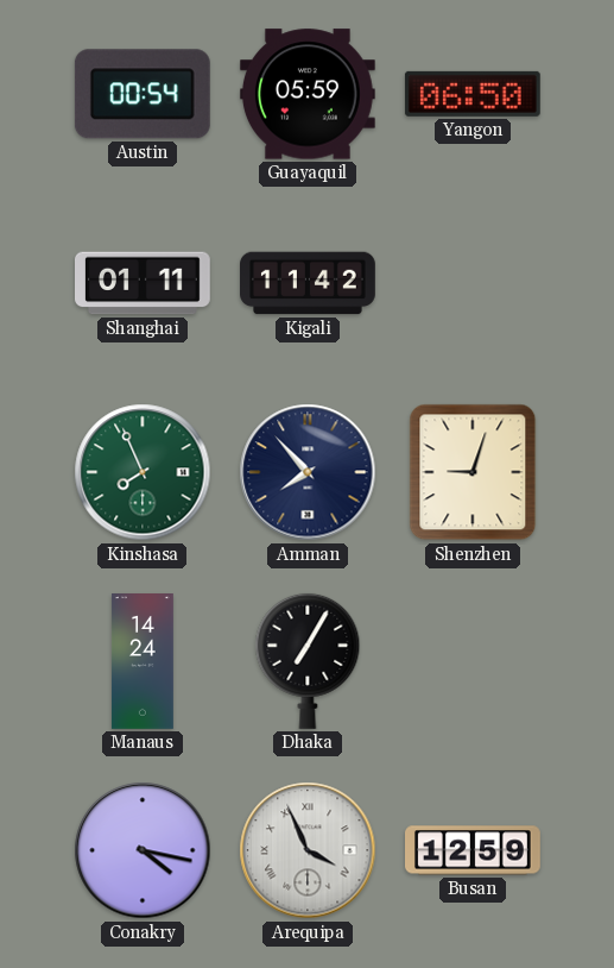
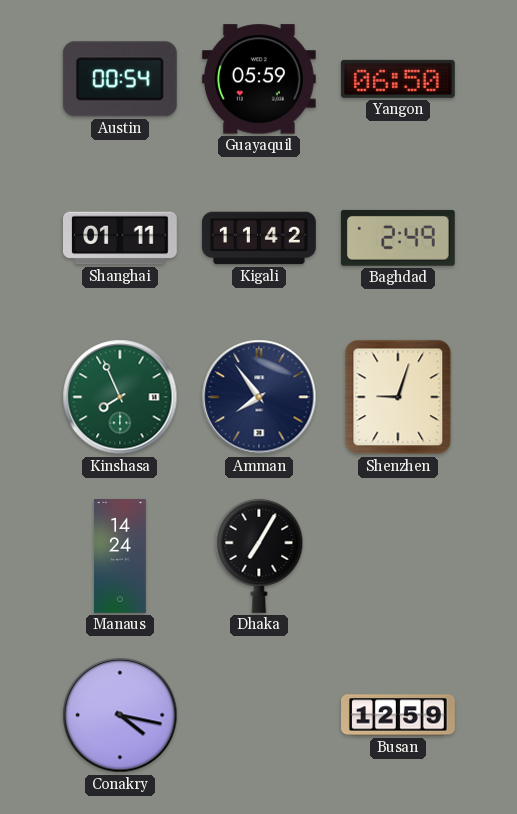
Baghdad: none -> 2:49 (398, 238)
Amman: 7:53 -> 7:54 (259, 397)
Arequipa: 3:56 -> none (308, 850)
